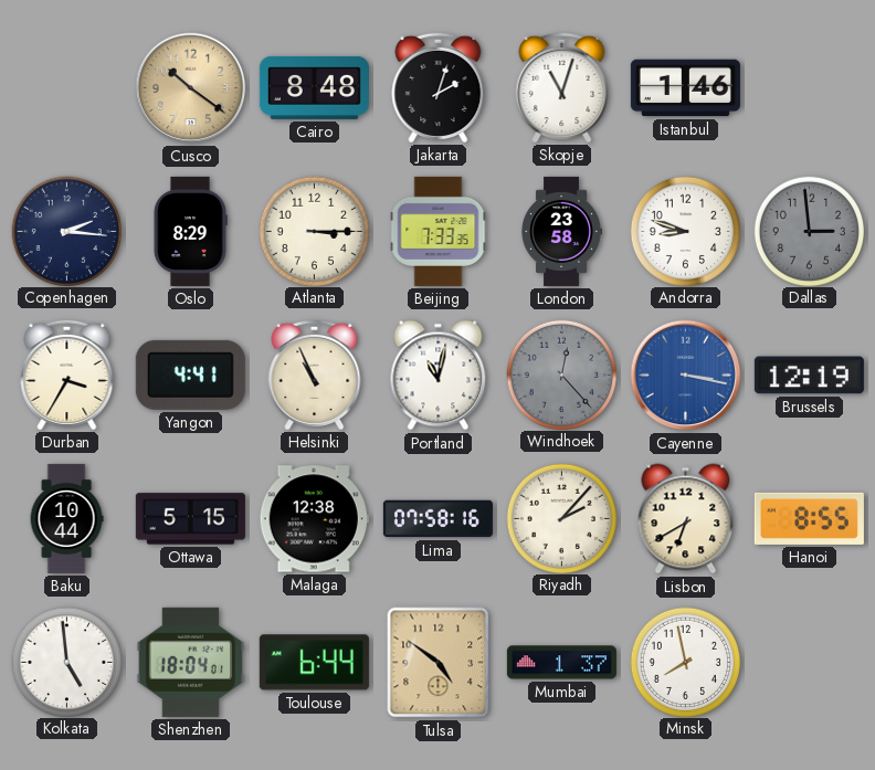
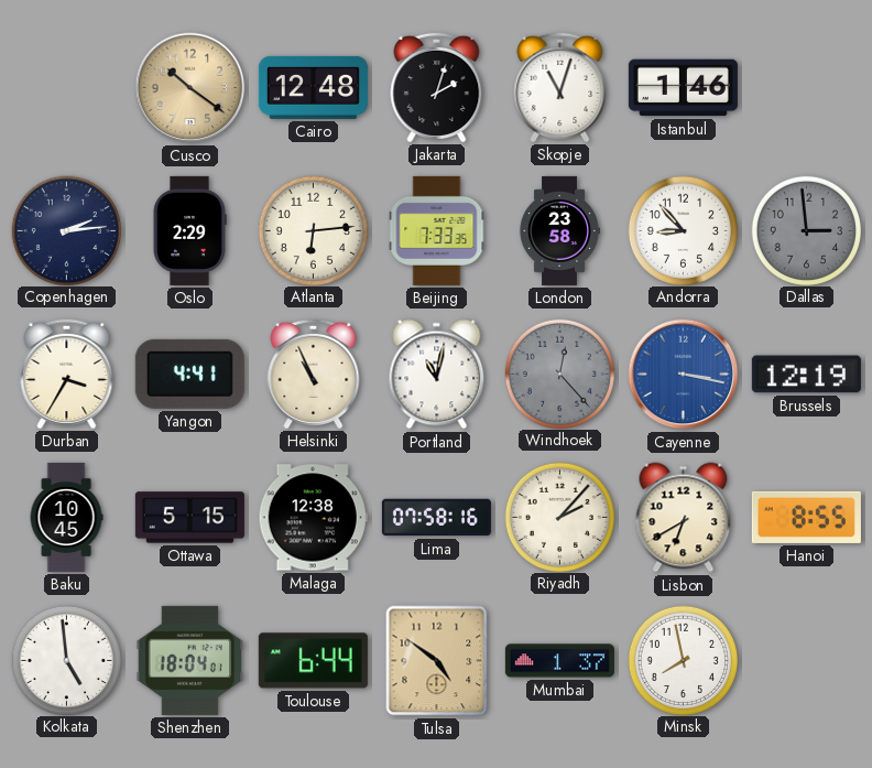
Cairo: 8:48 -> 12:48 (313, 87)
Copenhagen: 2:16 -> 2:14 (66, 230)
Oslo: 8:29 -> 2:29 (189, 230)
Atlanta: 3:15 -> 6:14 (313, 230)
Andorra: 8:48 -> 8:53 (683, 230)
Baku: 10:44 -> 10:45 (66, 517)
